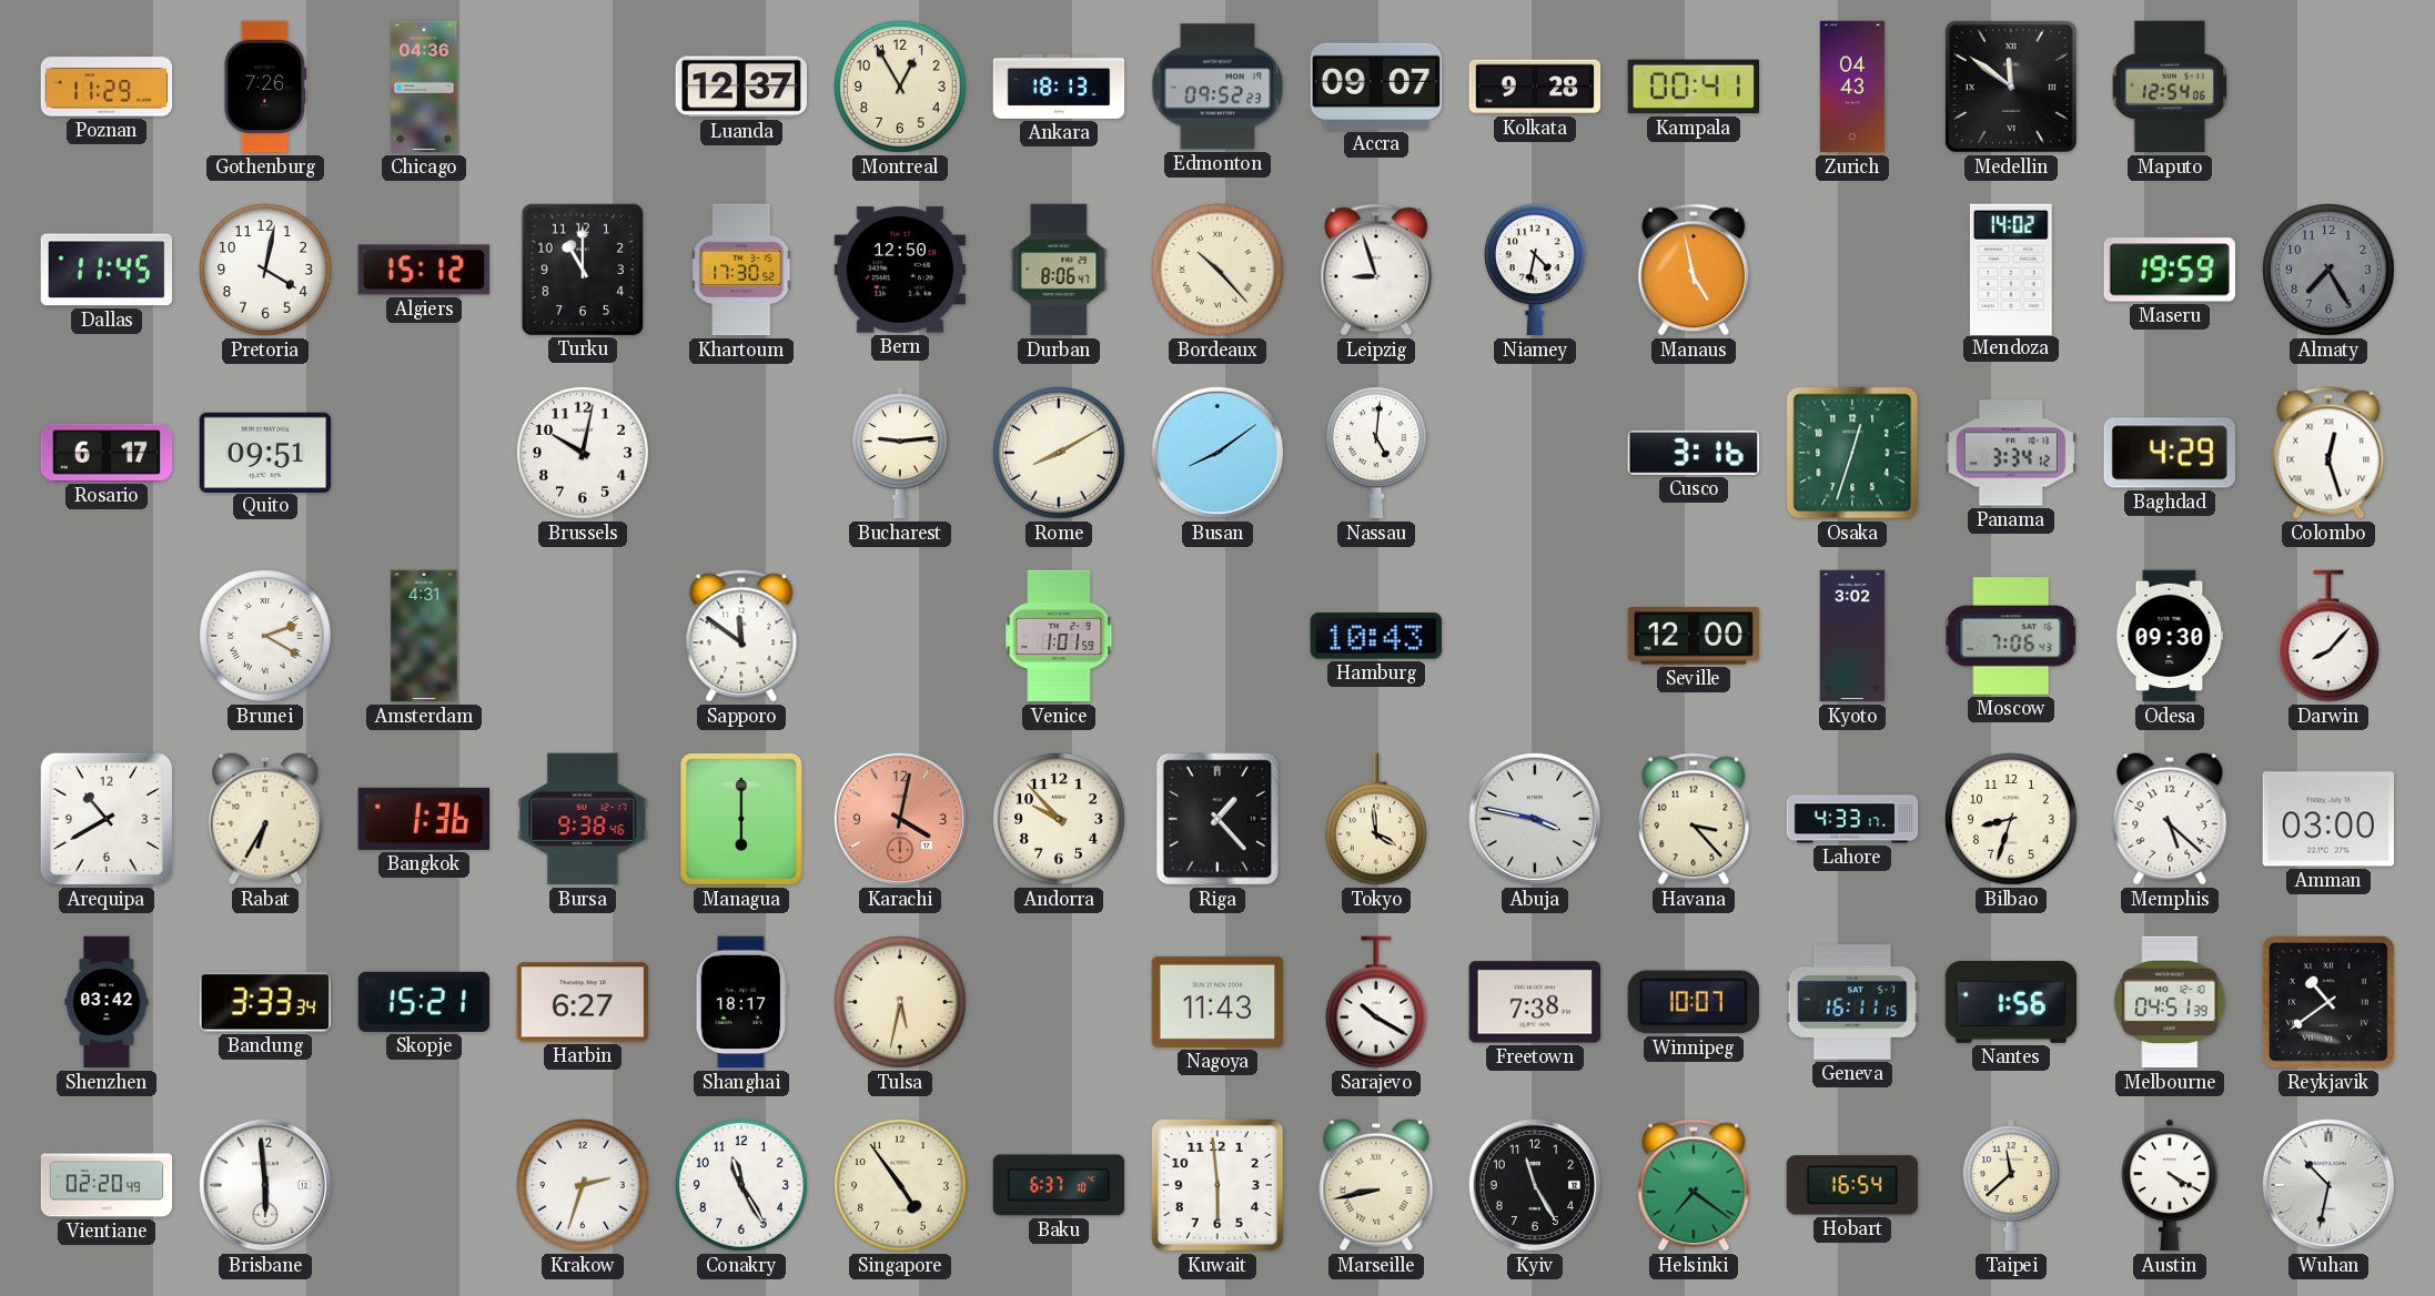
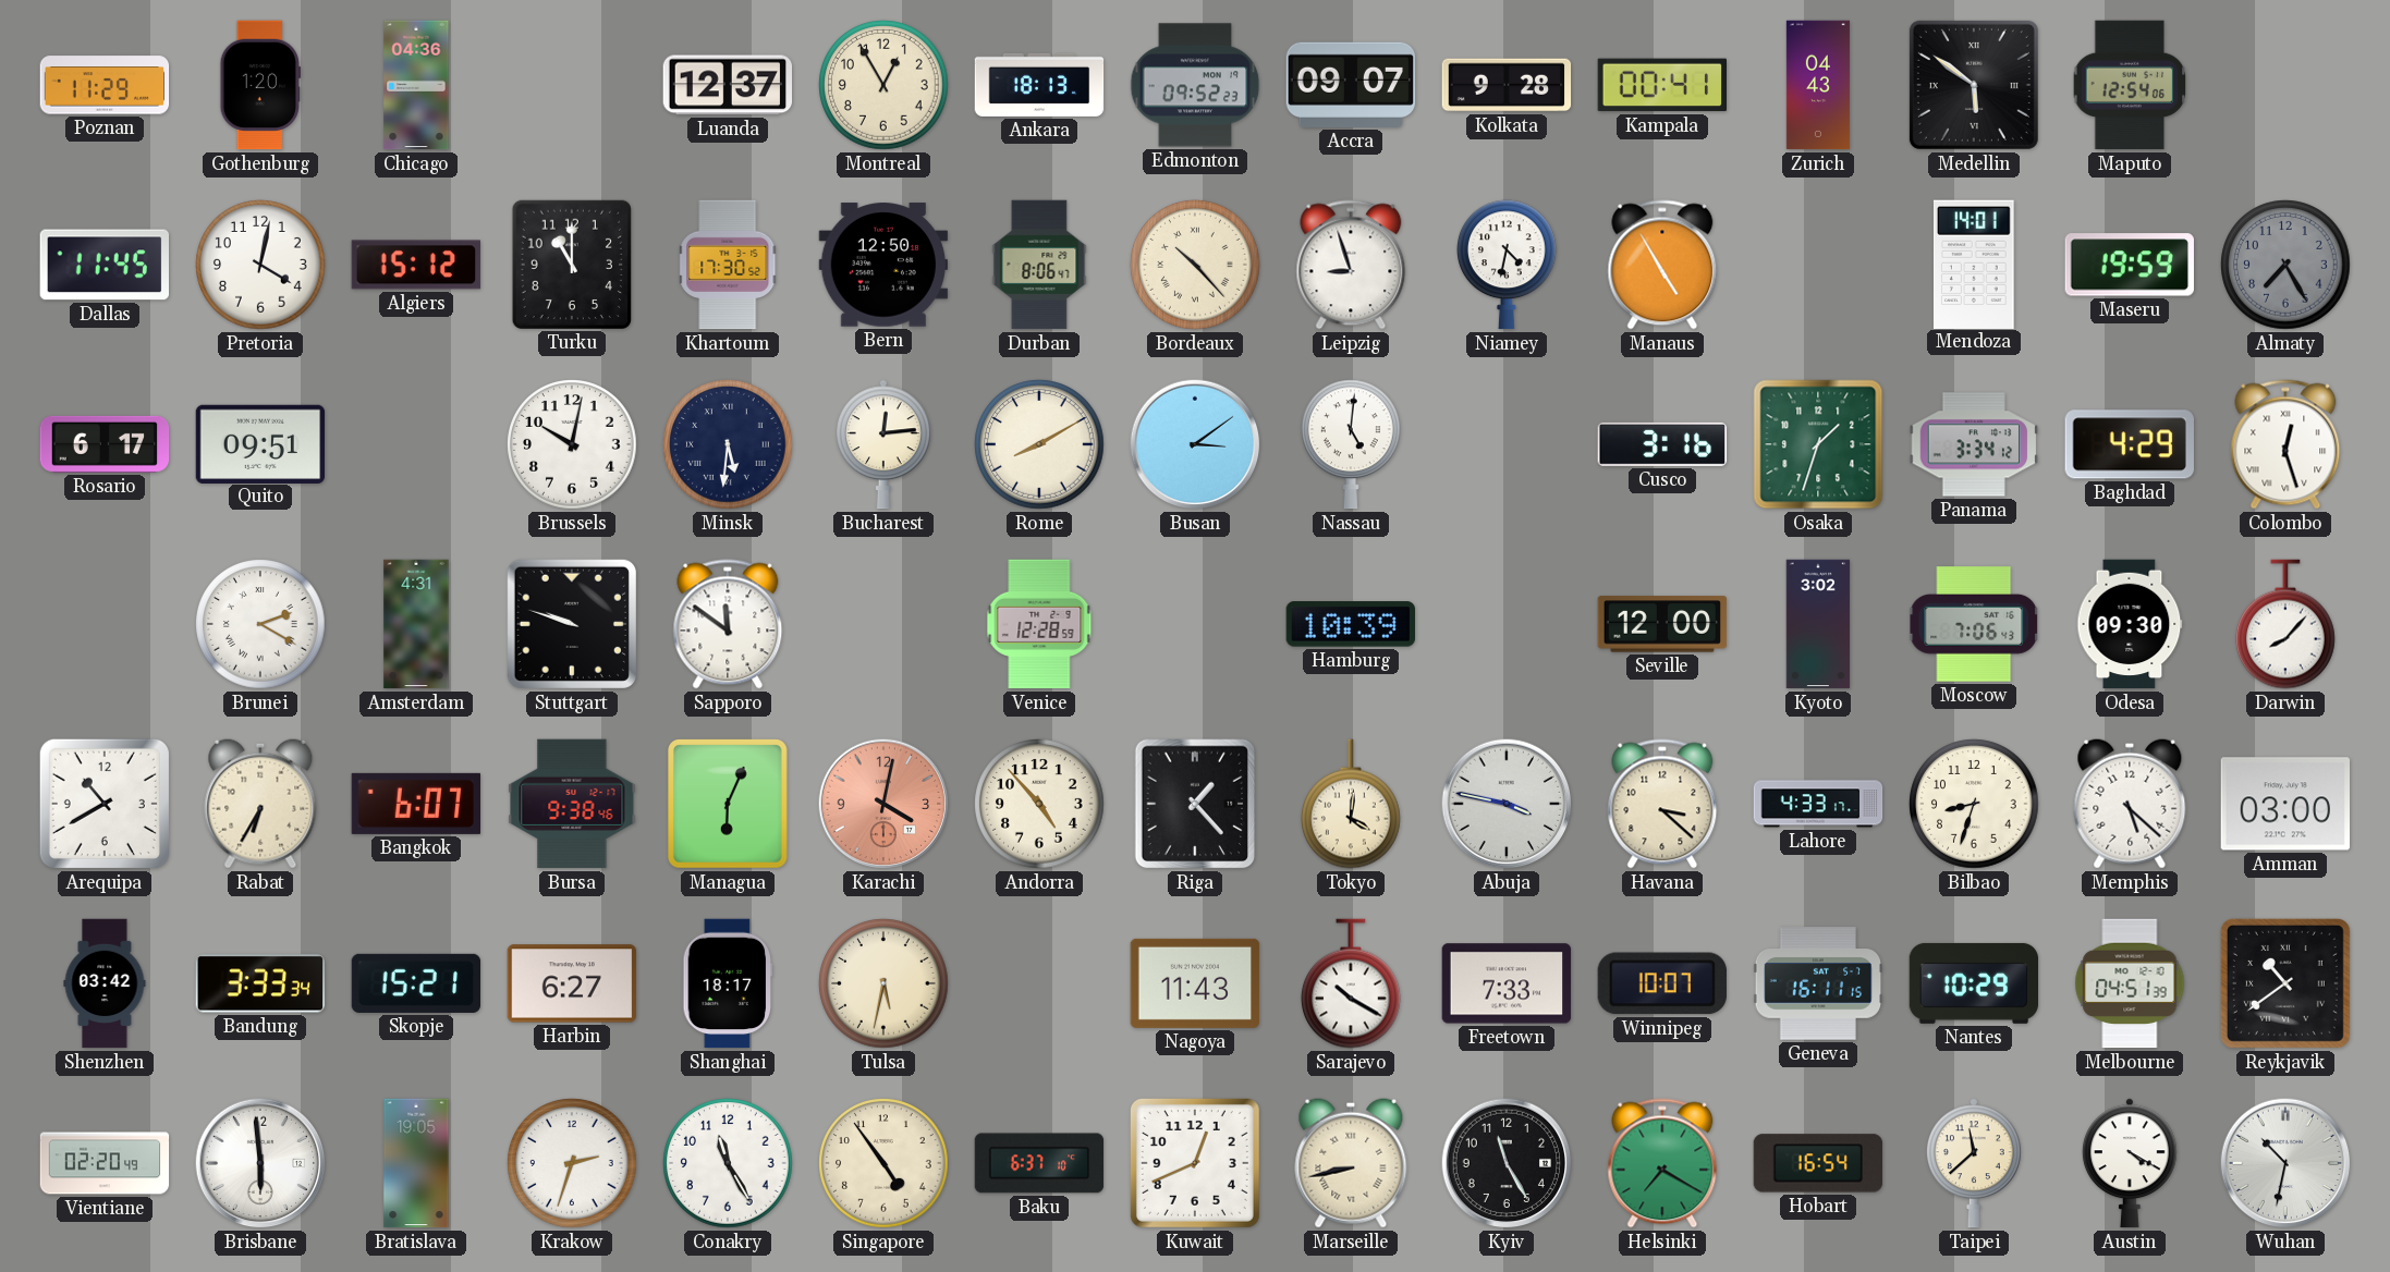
Gothenburg: 7:26 -> 1:20 (259, 85)
Medellin: 11:51 -> 5:51 (1974, 85)
Manaus: 4:58 -> 4:55 (1662, 265)
Mendoza: 14:02 -> 14:01 (1974, 264)
Minsk: none -> 5:31 (728, 444)
Bucharest: 9:14 -> 12:14 (883, 444)
Busan: 8:09 -> 3:09 (1195, 444)
Osaka: 12:33 -> 1:33 (1818, 444)
Stuttgart: none -> 9:48 (572, 624)
Venice: 1:01 -> 12:28 (1039, 624)
Hamburg: 10:43 -> 10:39 (1350, 624)
Bangkok: 1:36 -> 6:07 (416, 804)
Managua: 6:00 -> 6:04 (729, 805)
Andorra: 9:53 -> 4:53 (1039, 804)
Tokyo: 3:59 -> 4:01 (1352, 804)
Havana: 3:23 -> 3:22 (1662, 804)
Freetown: 7:38 -> 7:33 (1507, 983)
Nantes: 1:56 -> 10:29 (1974, 983)
Bratislava: none -> 19:05 (416, 1163)
Kuwait: 5:59 -> 12:41 (1195, 1163)
Helsinki: 7:21 -> 7:20 (1662, 1163)
